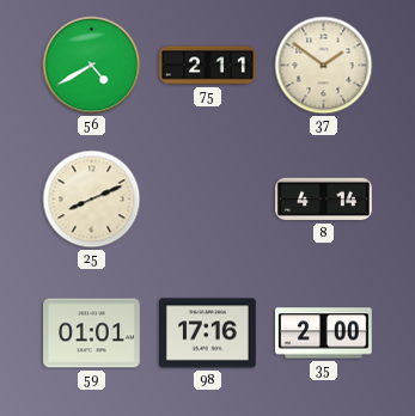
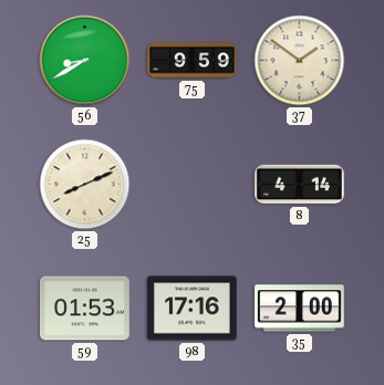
56: 4:40 -> 8:40 (85, 61)
75: 2:11 -> 9:59 (193, 61)
59: 01:01 -> 01:53 (85, 309)
